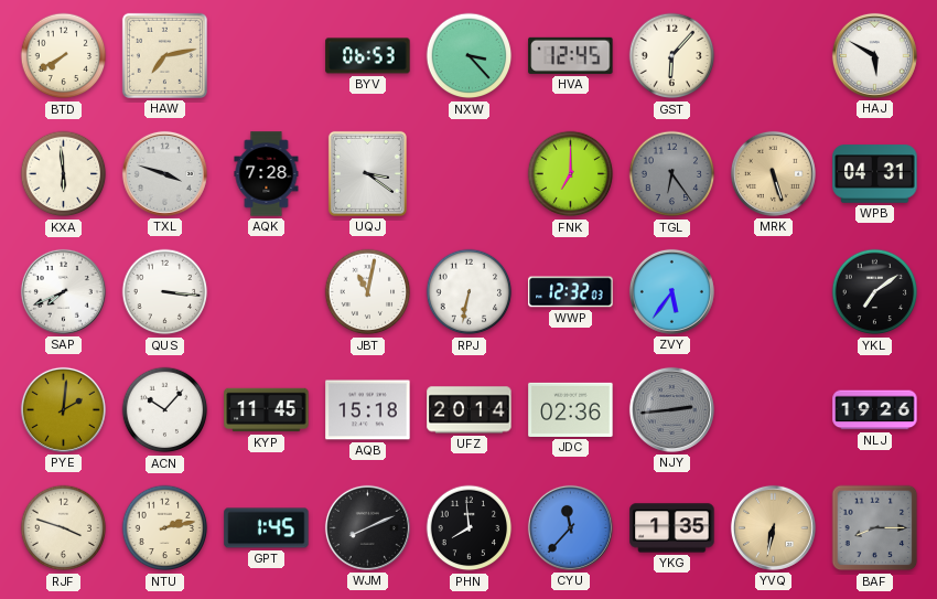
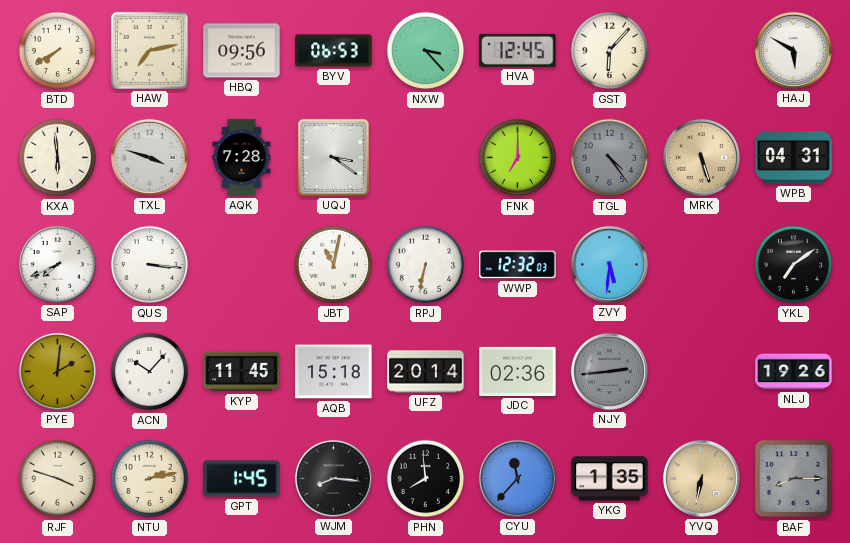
HBQ: none -> 09:56 (242, 51)
TGL: 6:24 -> 4:24 (610, 158)
ZVY: 5:36 -> 5:31 (609, 264)
WJM: 8:11 -> 8:16 (333, 478)
